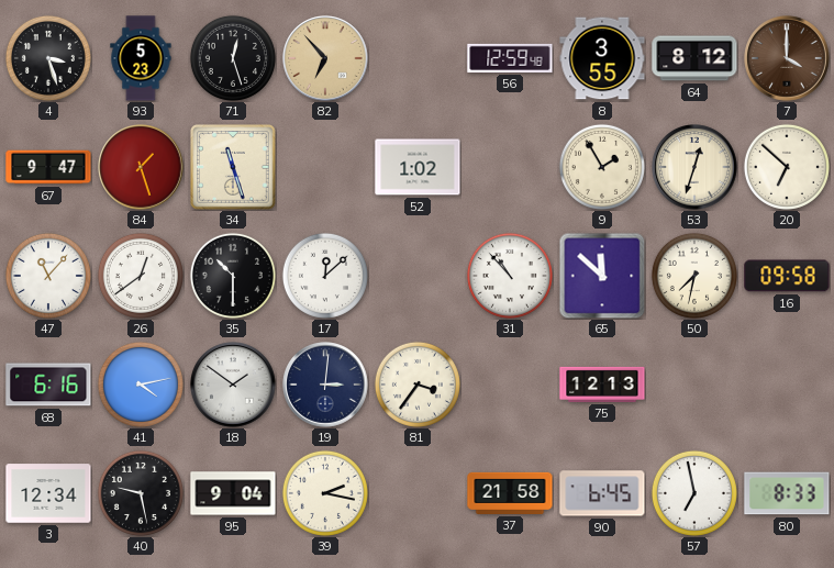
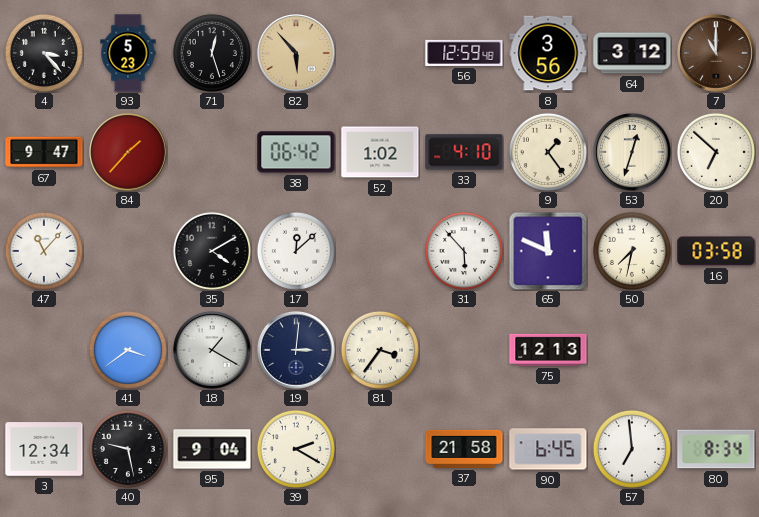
4: 3:27 -> 3:23 (44, 53)
82: 6:53 -> 5:53 (296, 53)
8: 3:55 -> 3:56 (548, 53)
64: 8:12 -> 3:12 (632, 53)
7: 4:00 -> 11:00 (716, 53)
84: 1:27 -> 1:37 (128, 152)
34: 11:27 -> none (234, 168)
38: none -> 06:42 (296, 152)
33: none -> 4:10 (464, 152)
9: 1:55 -> 1:24 (548, 152)
26: 12:39 -> none (141, 276)
35: 10:30 -> 4:10 (212, 251)
31: 10:53 -> 5:53 (464, 251)
65: 11:52 -> 11:49 (548, 251)
16: 09:58 -> 03:58 (716, 251)
68: 6:16 -> none (48, 385)
41: 4:13 -> 3:39 (128, 350)
18: 1:51 -> 1:20 (212, 350)
39: 2:17 -> 2:20 (296, 449)
57: 6:58 -> 6:59 (632, 449)
80: 8:33 -> 8:34 (716, 449)
